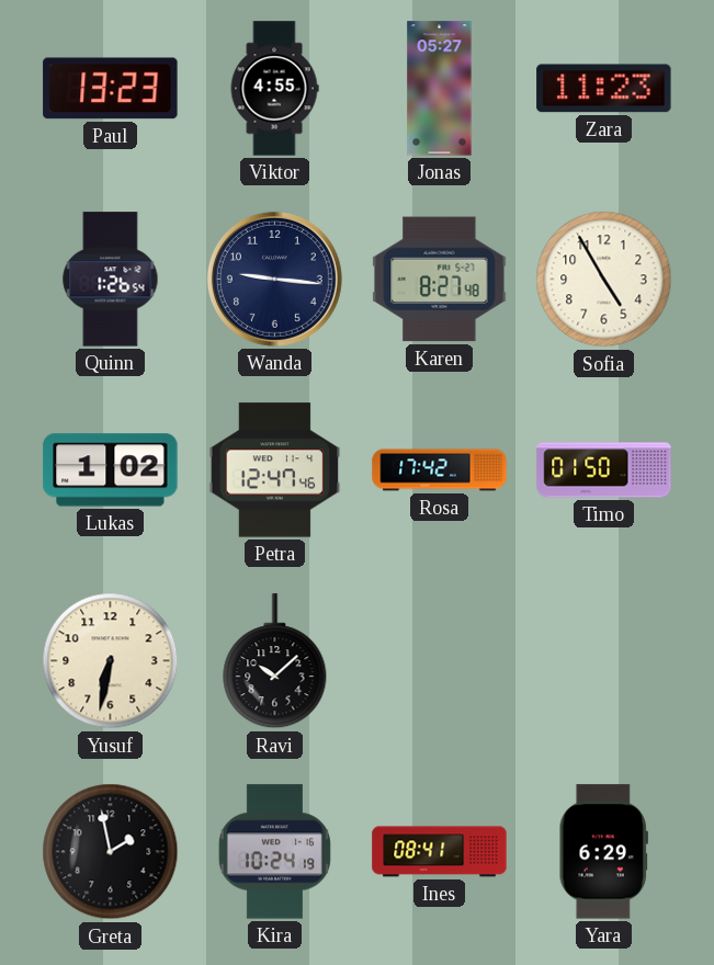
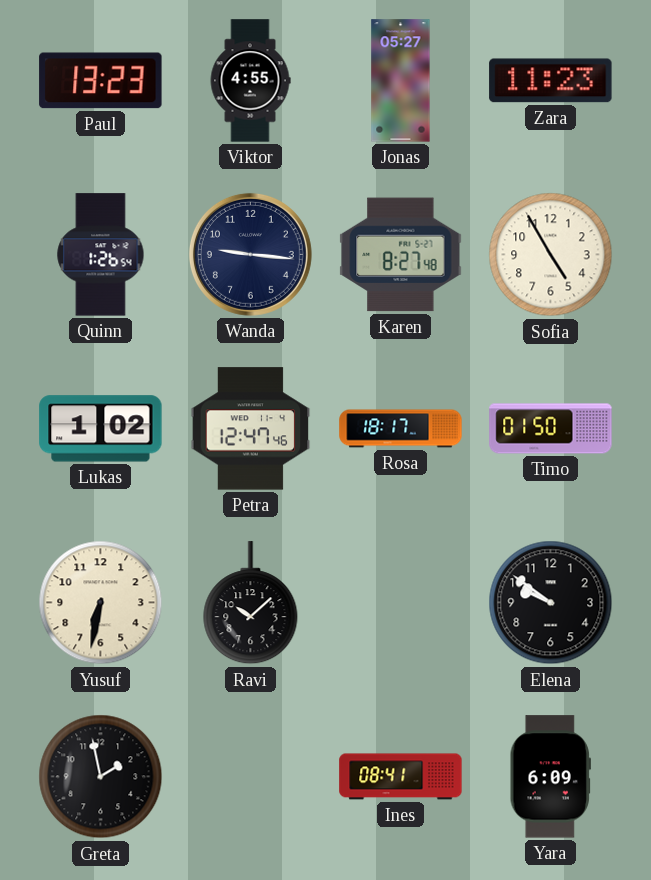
Rosa: 17:42 -> 18:17 (401, 429)
Elena: none -> 9:51 (551, 603)
Kira: 10:24 -> none (274, 852)
Yara: 6:29 -> 6:09 (550, 777)
